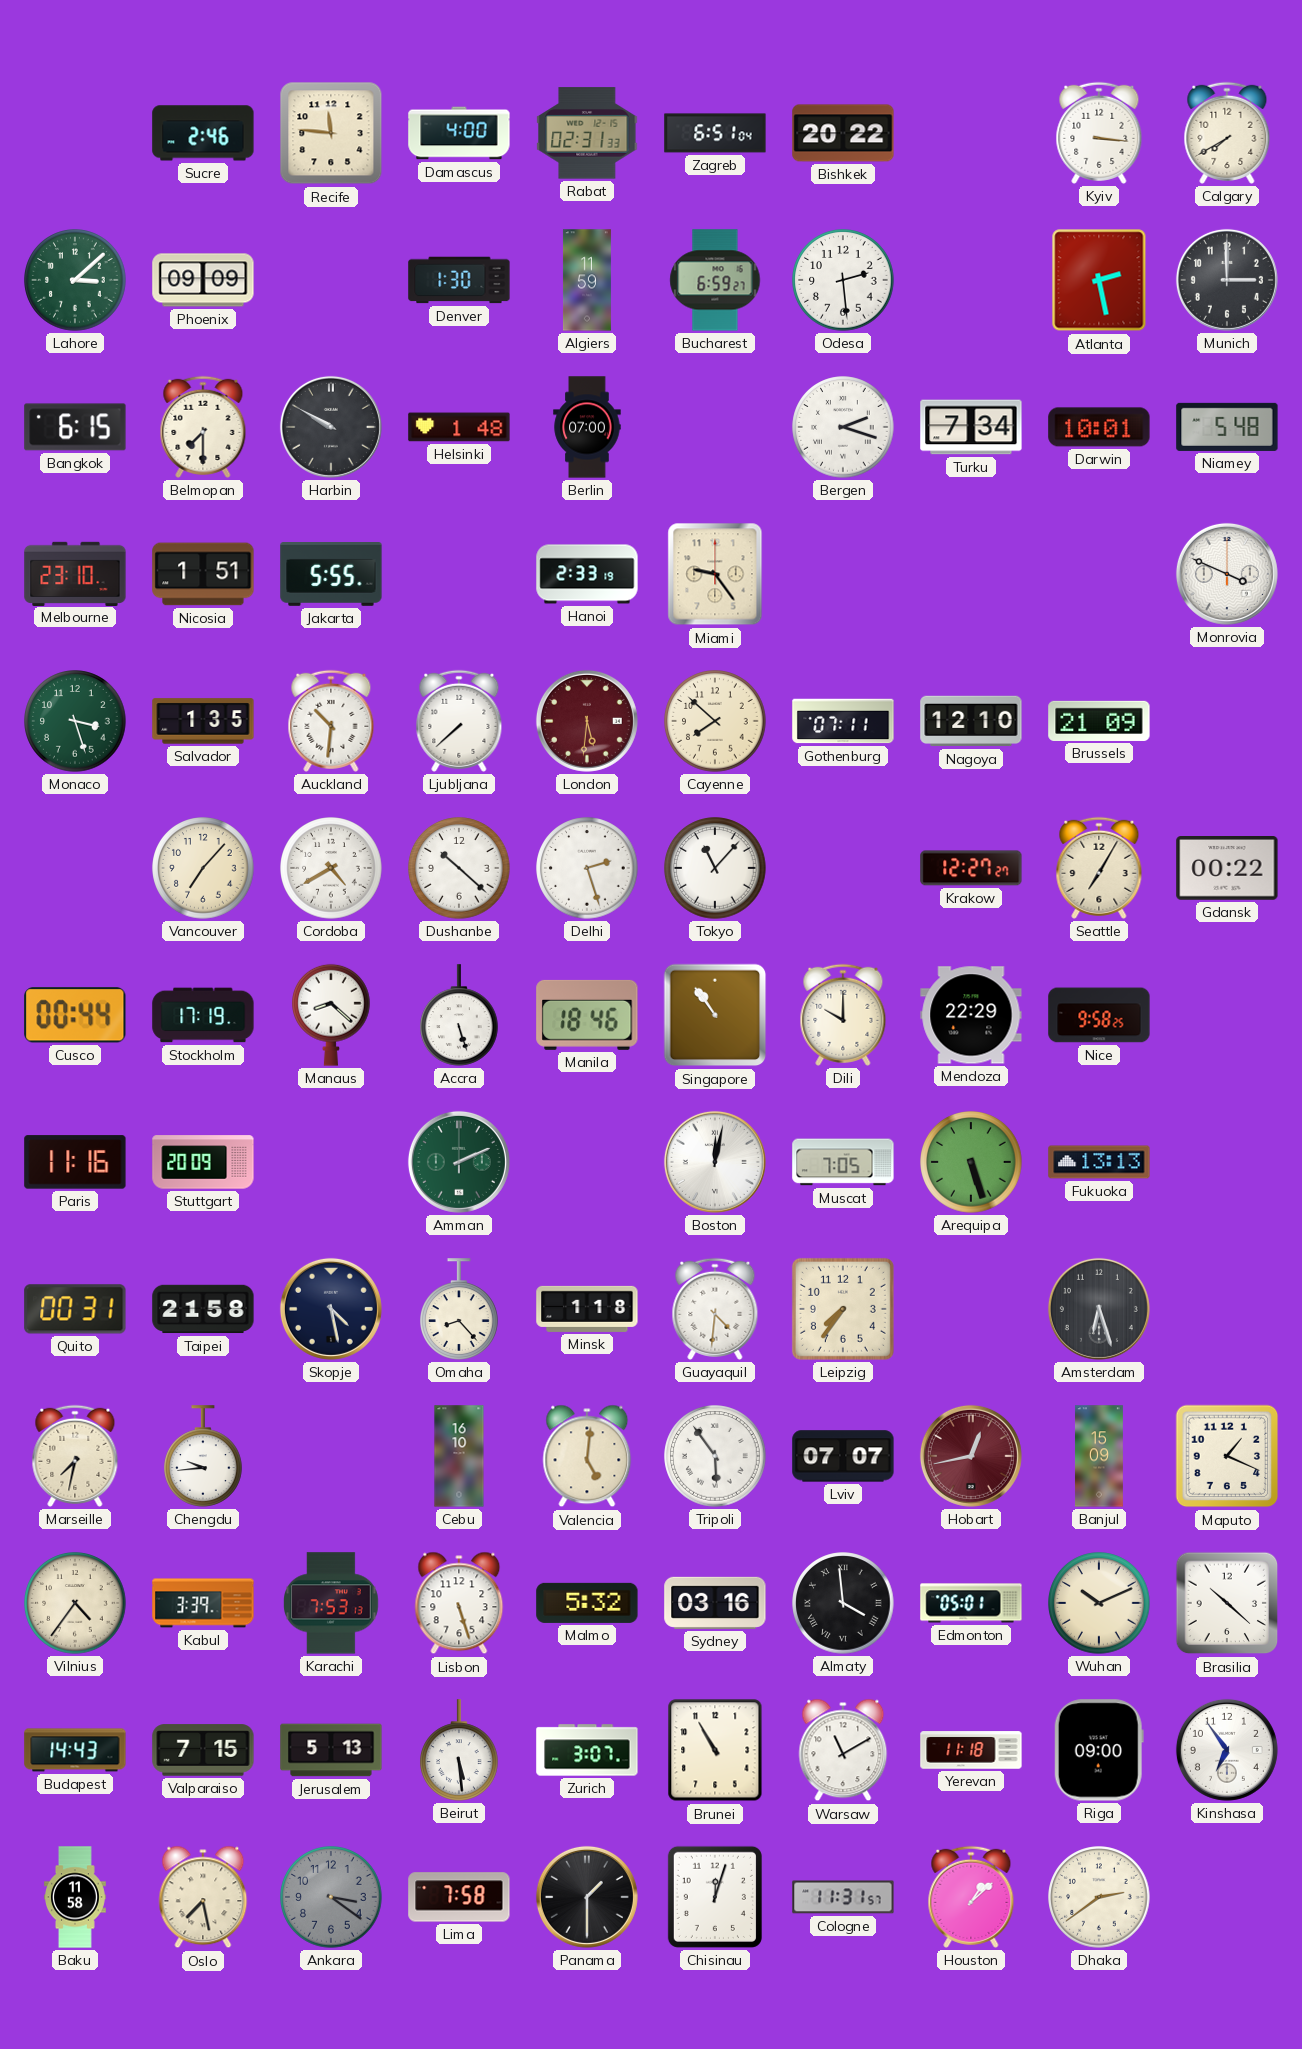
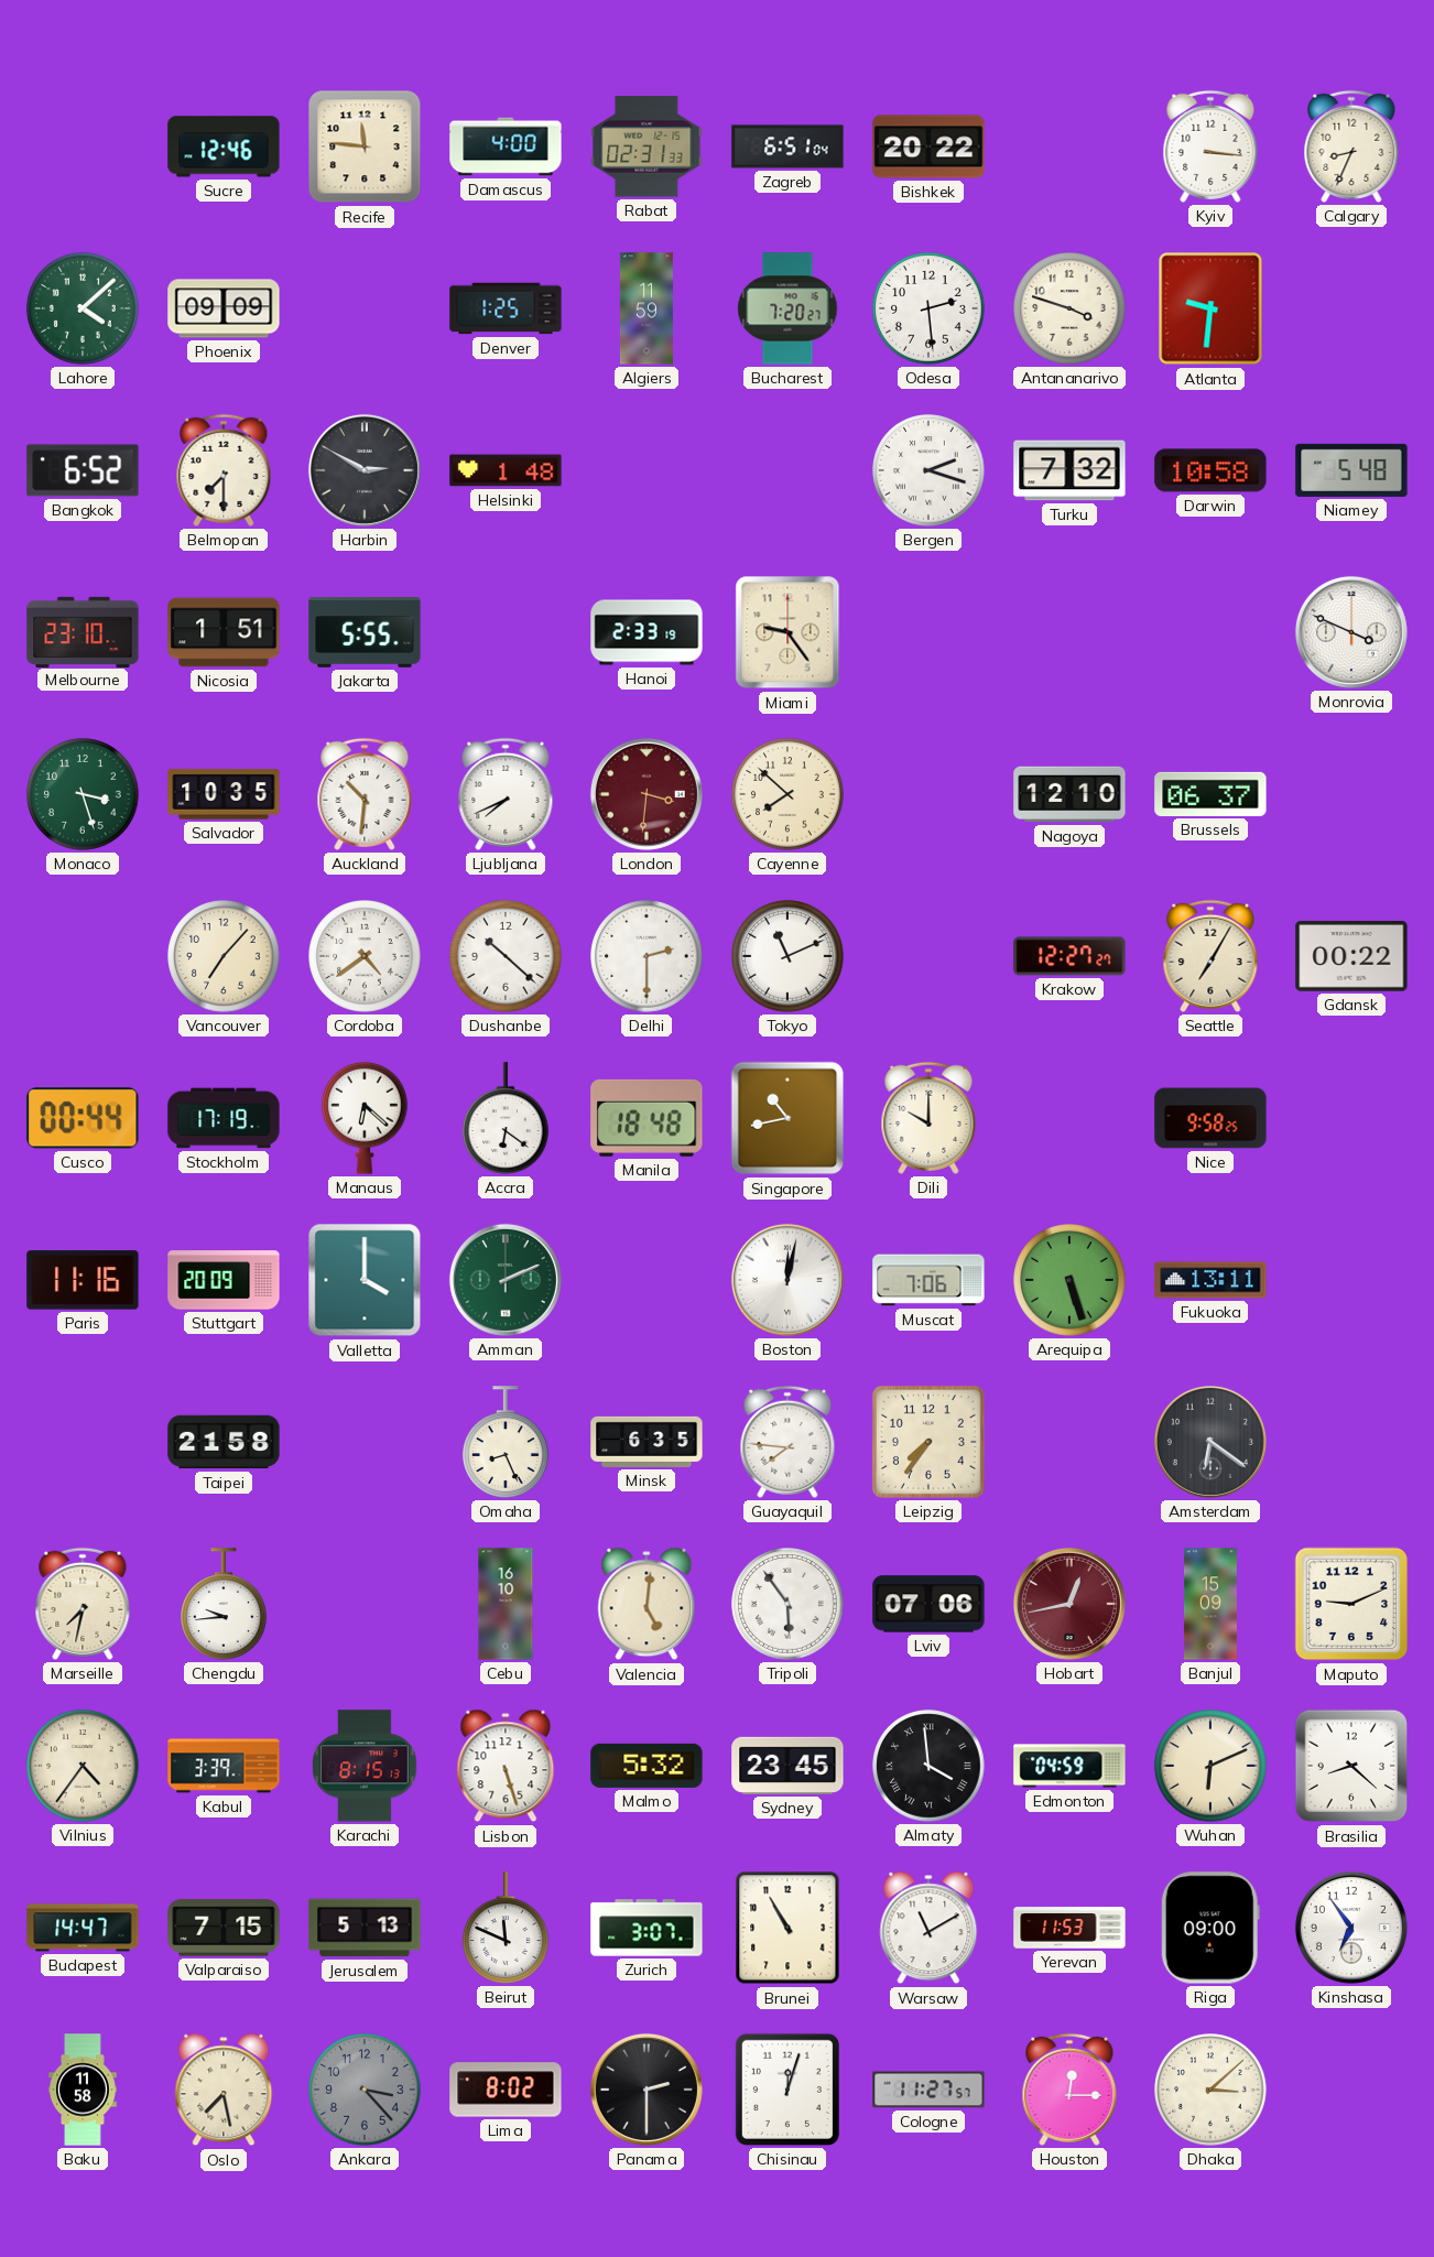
Sucre: 2:46 -> 12:46 (224, 147)
Calgary: 7:40 -> 8:34 (1351, 147)
Lahore: 3:08 -> 4:08 (83, 308)
Denver: 1:30 -> 1:25 (506, 308)
Bucharest: 6:59 -> 7:20 (787, 308)
Antananarivo: none -> 3:48 (1069, 308)
Atlanta: 2:28 -> 9:31 (1210, 308)
Munich: 3:00 -> none (1227, 280)
Bangkok: 6:15 -> 6:52 (83, 470)
Harbin: 9:50 -> 2:50 (365, 470)
Berlin: 07:00 -> none (587, 427)
Turku: 7:34 -> 7:32 (1069, 470)
Darwin: 10:01 -> 10:58 (1210, 470)
Salvador: 1:35 -> 10:35 (224, 794)
Ljubljana: 7:38 -> 7:41 (506, 794)
London: 5:31 -> 3:31 (647, 794)
Gothenburg: 07:11 -> none (843, 721)
Brussels: 21:09 -> 06:37 (1210, 794)
Cordoba: 4:40 -> 4:39 (365, 956)
Delhi: 2:27 -> 2:30 (647, 956)
Tokyo: 11:07 -> 11:11 (787, 956)
Manaus: 8:22 -> 6:22 (366, 1118)
Accra: 5:27 -> 6:21 (507, 1118)
Manila: 18:46 -> 18:48 (647, 1118)
Singapore: 10:54 -> 10:43 (787, 1118)
Mendoza: 22:29 -> none (971, 1015)
Valletta: none -> 4:00 (365, 1280)
Muscat: 7:05 -> 7:06 (928, 1280)
Fukuoka: 13:13 -> 13:11 (1210, 1280)
Quito: 00:31 -> none (75, 1309)
Skopje: 4:28 -> none (331, 1309)
Omaha: 8:23 -> 8:26 (507, 1442)
Minsk: 1:18 -> 6:35 (647, 1442)
Guayaquil: 4:31 -> 7:46 (787, 1442)
Amsterdam: 6:27 -> 6:21 (1210, 1442)
Lviv: 07:07 -> 07:06 (928, 1604)
Maputo: 1:19 -> 9:11 (1351, 1604)
Karachi: 7:53 -> 8:15 (366, 1766)
Sydney: 03:16 -> 23:45 (787, 1766)
Edmonton: 05:01 -> 04:59 (1069, 1766)
Wuhan: 10:11 -> 6:11 (1210, 1766)
Brasilia: 10:22 -> 8:22 (1351, 1766)
Budapest: 14:43 -> 14:47 (83, 1928)
Beirut: 5:29 -> 11:49 (507, 1928)
Yerevan: 11:18 -> 11:53 (1069, 1928)
Ankara: 3:21 -> 3:23 (365, 2090)
Lima: 7:58 -> 8:02 (506, 2090)
Panama: 1:30 -> 2:30 (647, 2090)
Cologne: 11:31 -> 11:27 (928, 2090)
Houston: 1:08 -> 12:15 (1069, 2090)
Dhaka: 2:39 -> 3:08 (1210, 2090)
